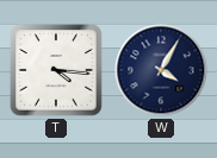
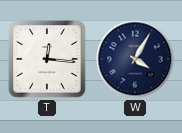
T: 4:16 -> 12:16 (47, 59)
